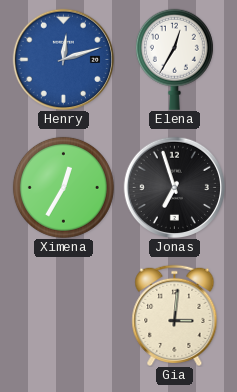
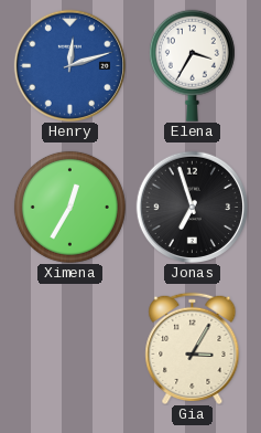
Elena: 12:35 -> 3:35 (192, 65)
Gia: 3:01 -> 3:05 (193, 348)
